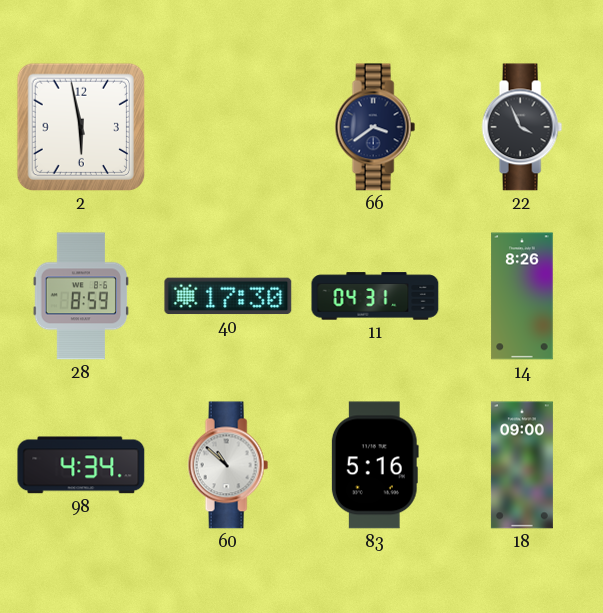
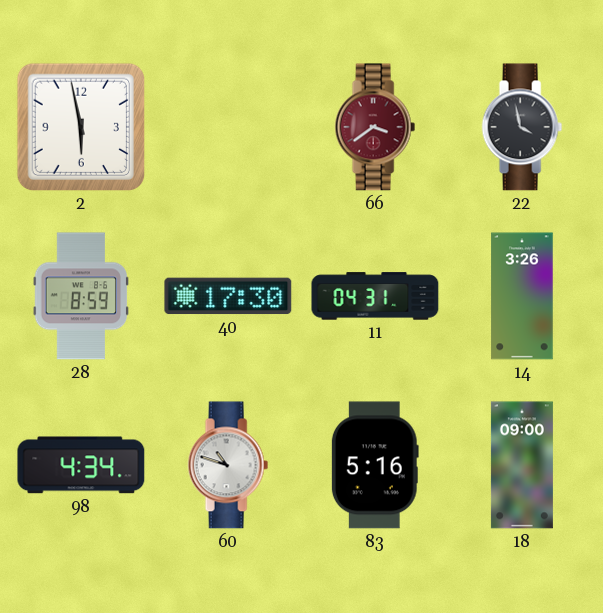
66 dial: navy -> burgundy (375, 127)
22: 3:56 -> 3:58 (522, 127)
14: 8:26 -> 3:26 (522, 296)
60: 10:52 -> 10:48 (228, 465)
